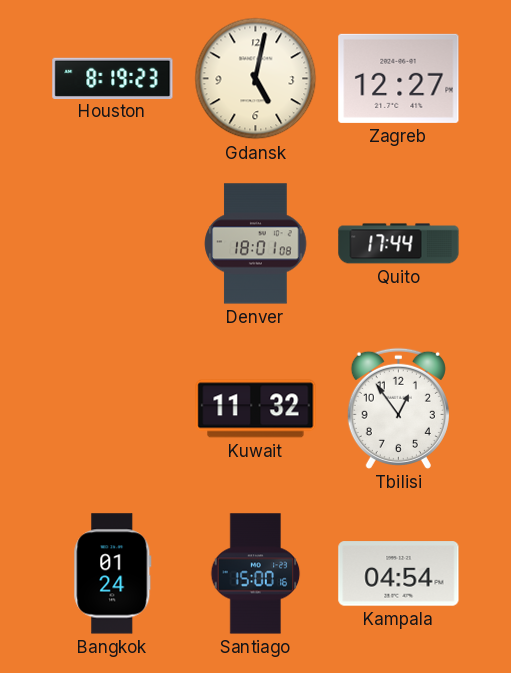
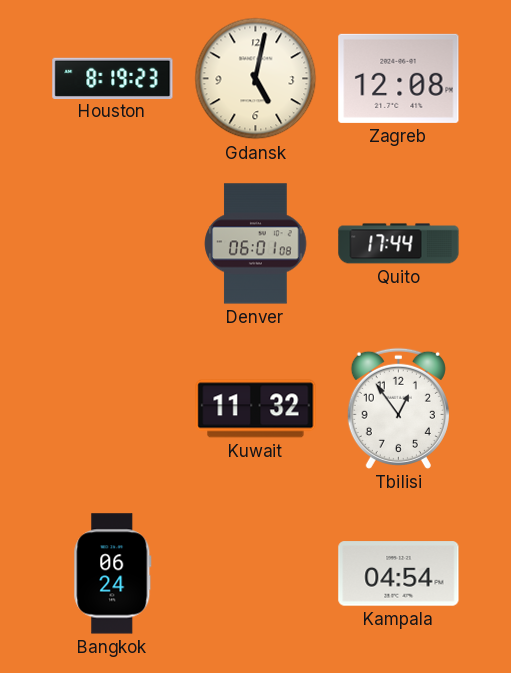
Zagreb: 12:27 -> 12:08 (399, 78)
Denver: 18:01 -> 06:01 (256, 244)
Bangkok: 01:24 -> 06:24 (113, 574)
Santiago: 15:00 -> none (256, 574)
